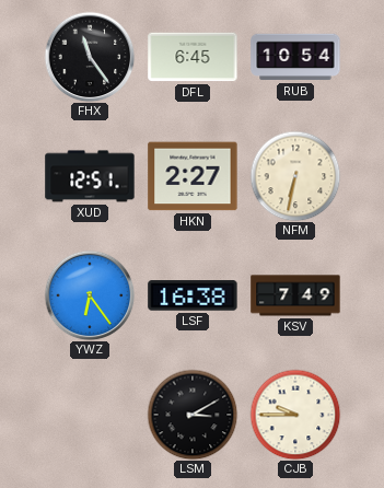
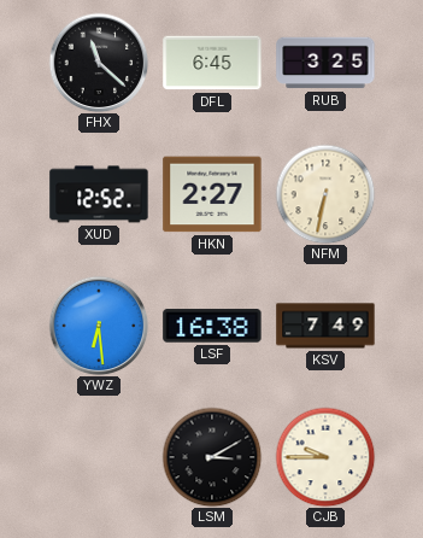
FHX: 11:24 -> 11:22 (99, 63)
RUB: 10:54 -> 3:25 (325, 63)
XUD: 12:51 -> 12:52 (99, 194)
YWZ: 6:24 -> 6:29 (99, 326)
